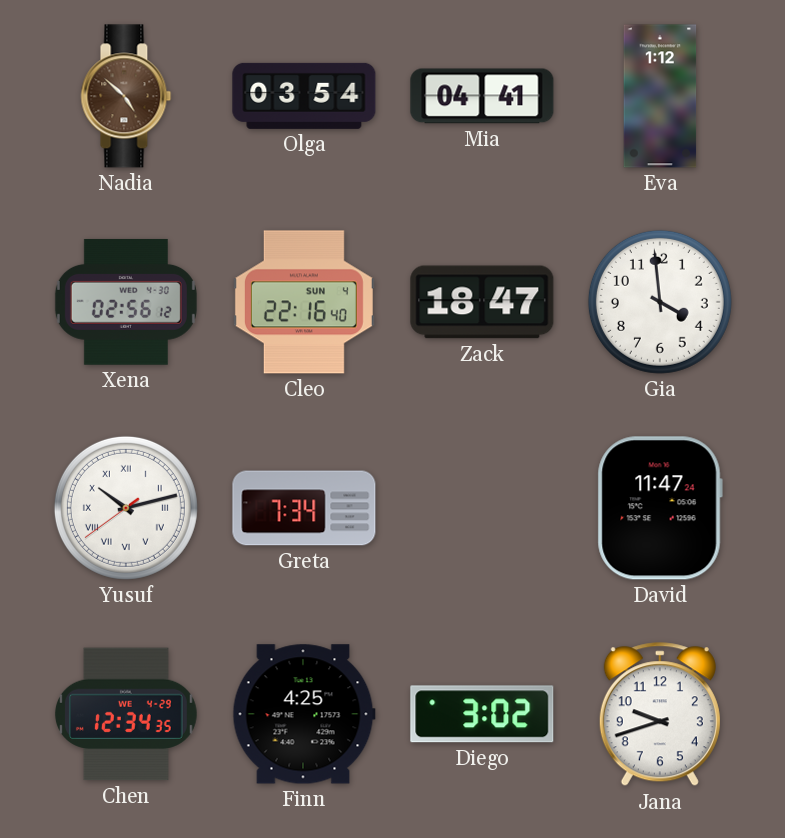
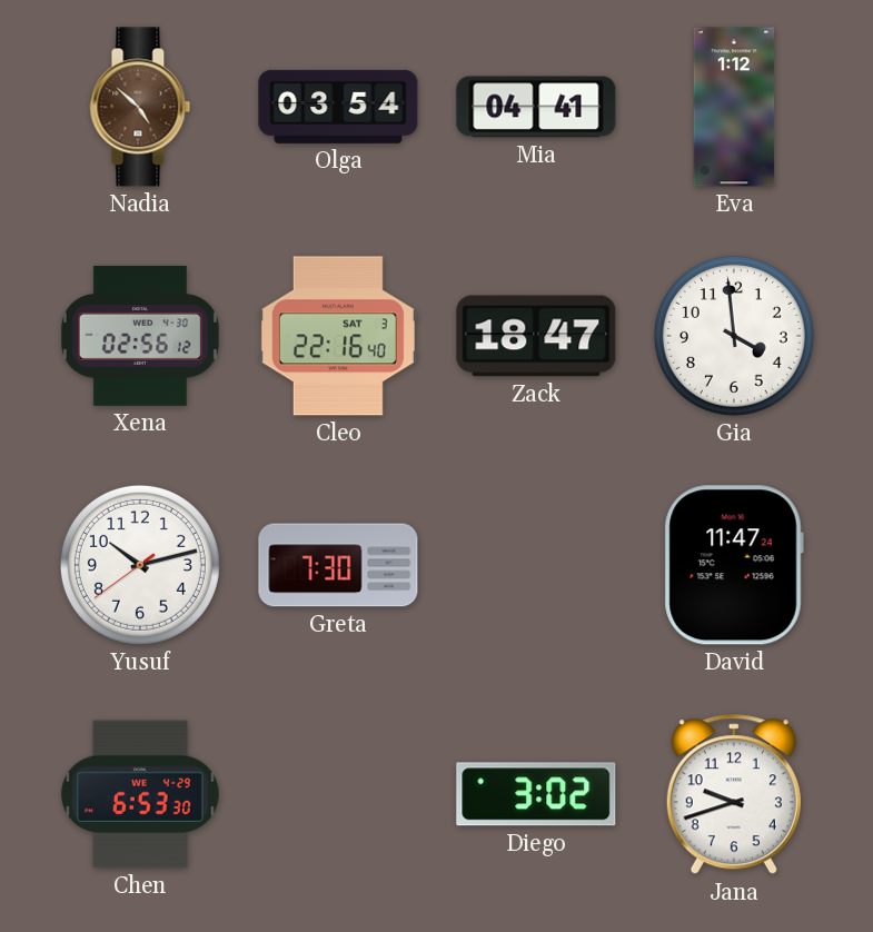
Cleo date: SUN 4 -> SAT 3 (338, 336)
Yusuf numerals: Roman -> Arabic (140, 565)
Greta: 7:34 -> 7:30 (338, 565)
Chen: 12:34 -> 6:53 (140, 794)
Finn: 4:25 -> none (304, 714)
